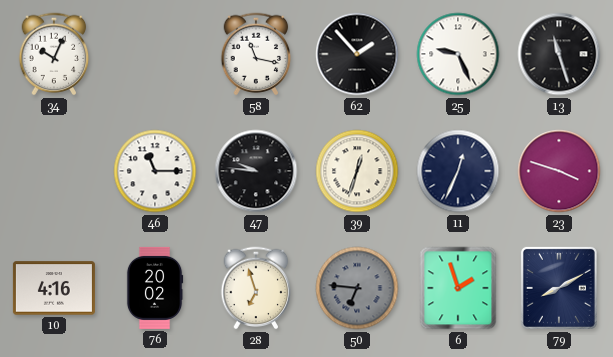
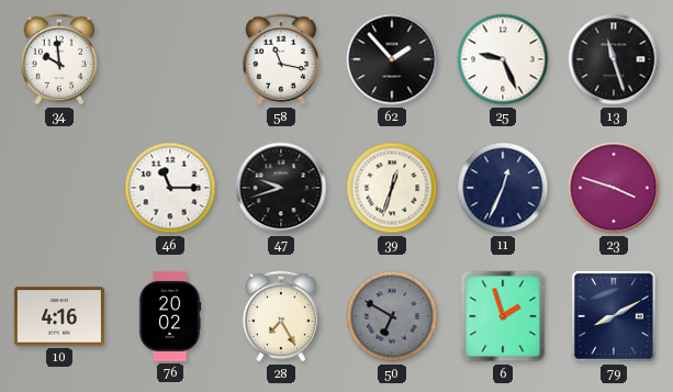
34: 10:04 -> 9:59 (59, 59)
47: 9:46 -> 9:42 (281, 188)
28: 6:57 -> 7:25 (281, 316)
50: 6:46 -> 6:50 (392, 316)
